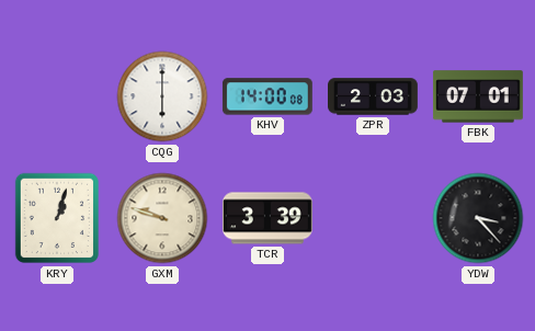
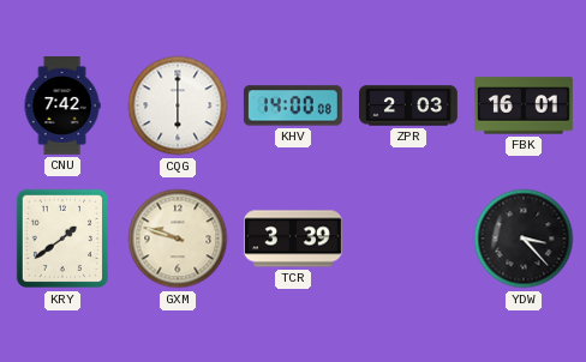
CNU: none -> 7:42 (62, 107)
FBK: 07:01 -> 16:01 (524, 105)
KRY: 1:03 -> 1:39 (61, 239)
